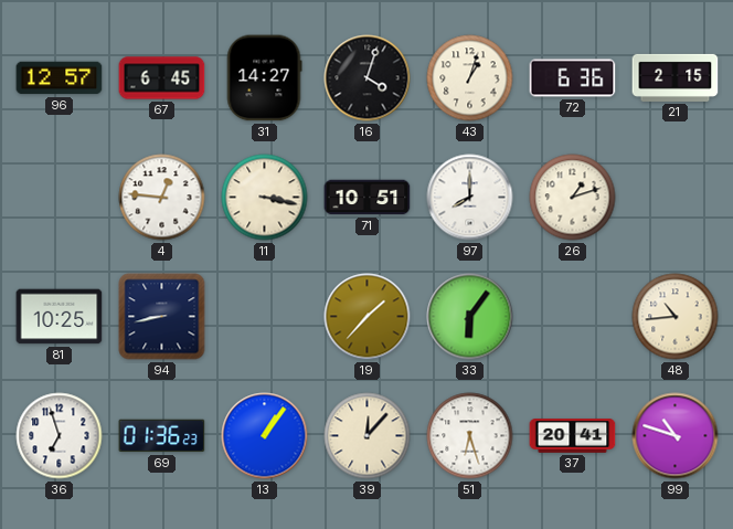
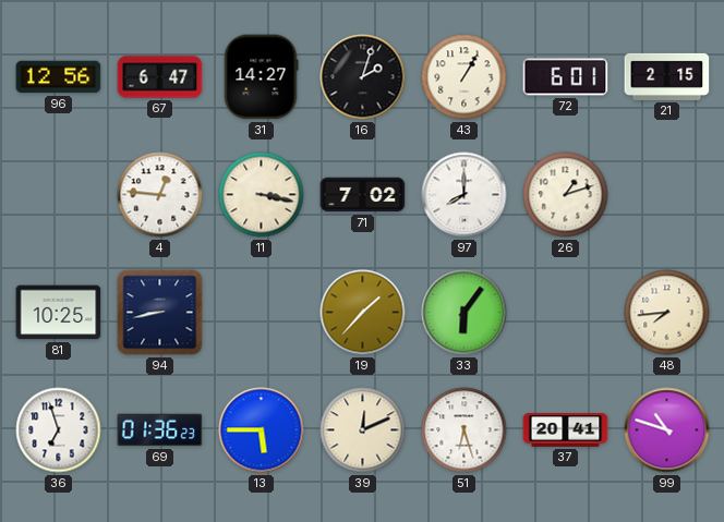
96: 12:57 -> 12:56 (59, 77)
67: 6:45 -> 6:47 (160, 77)
16: 4:03 -> 2:03 (363, 77)
43: 1:03 -> 1:05 (464, 77)
72: 6:36 -> 6:01 (566, 77)
71: 10:51 -> 7:02 (363, 195)
48: 10:44 -> 7:44 (667, 313)
13: 1:06 -> 5:45 (262, 430)
39: 12:07 -> 12:11 (363, 430)
